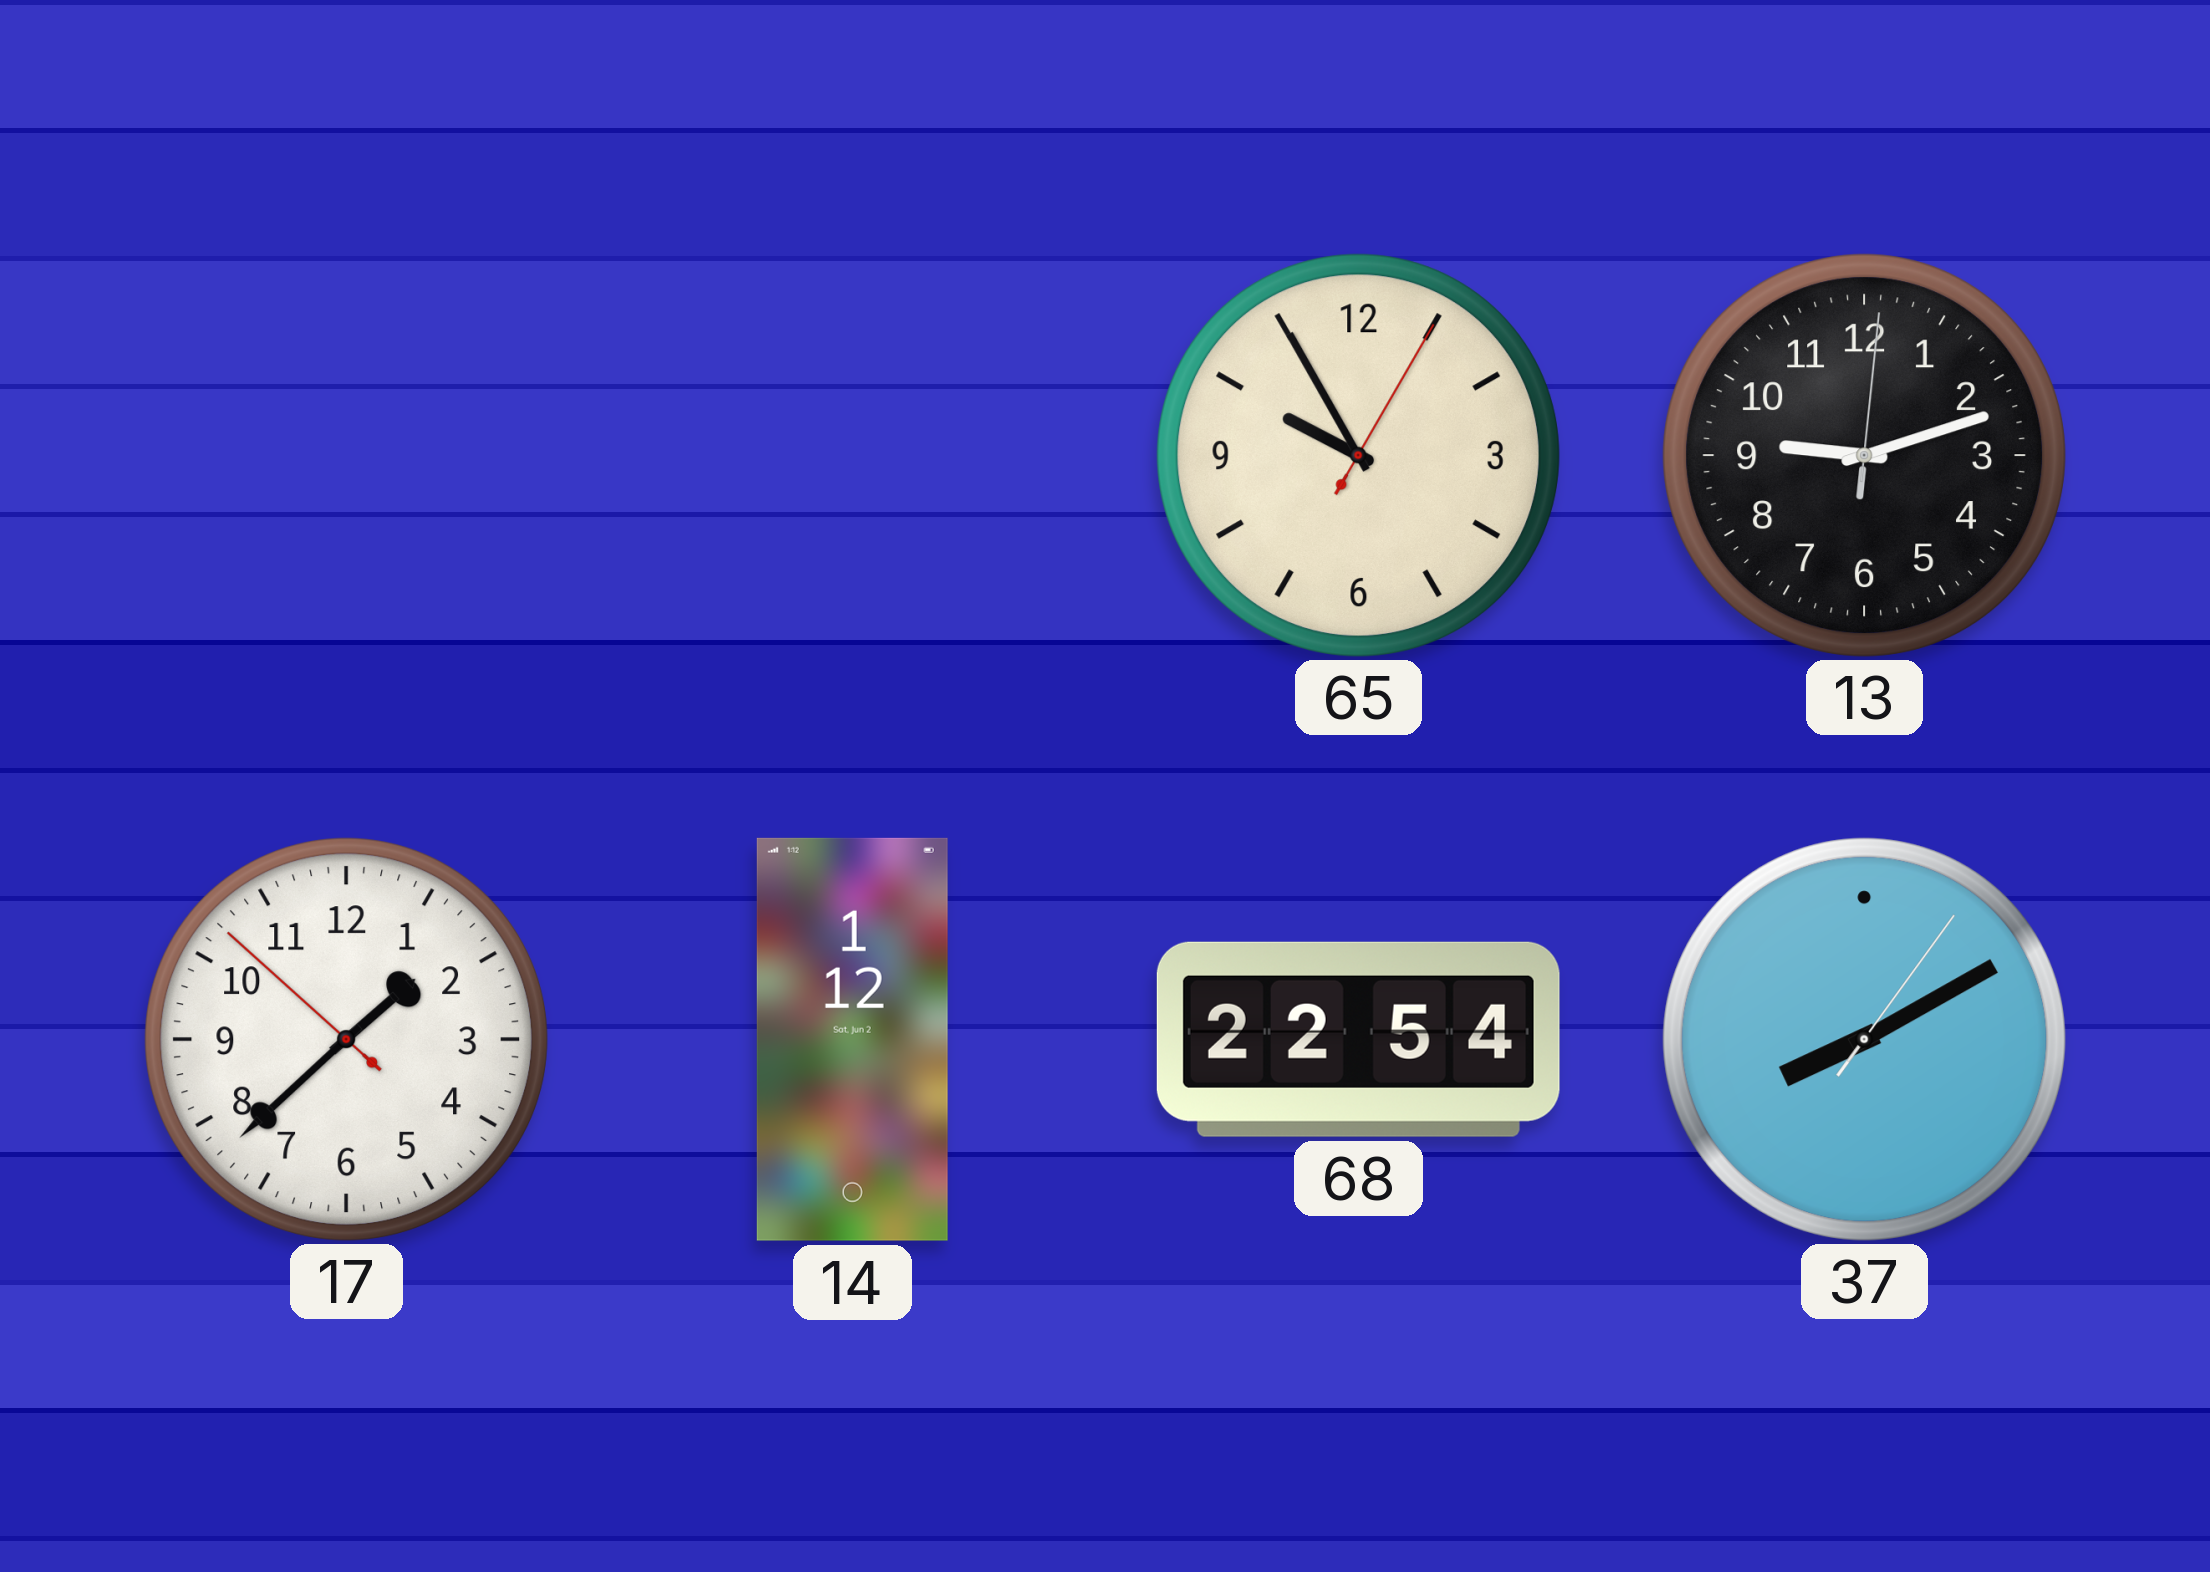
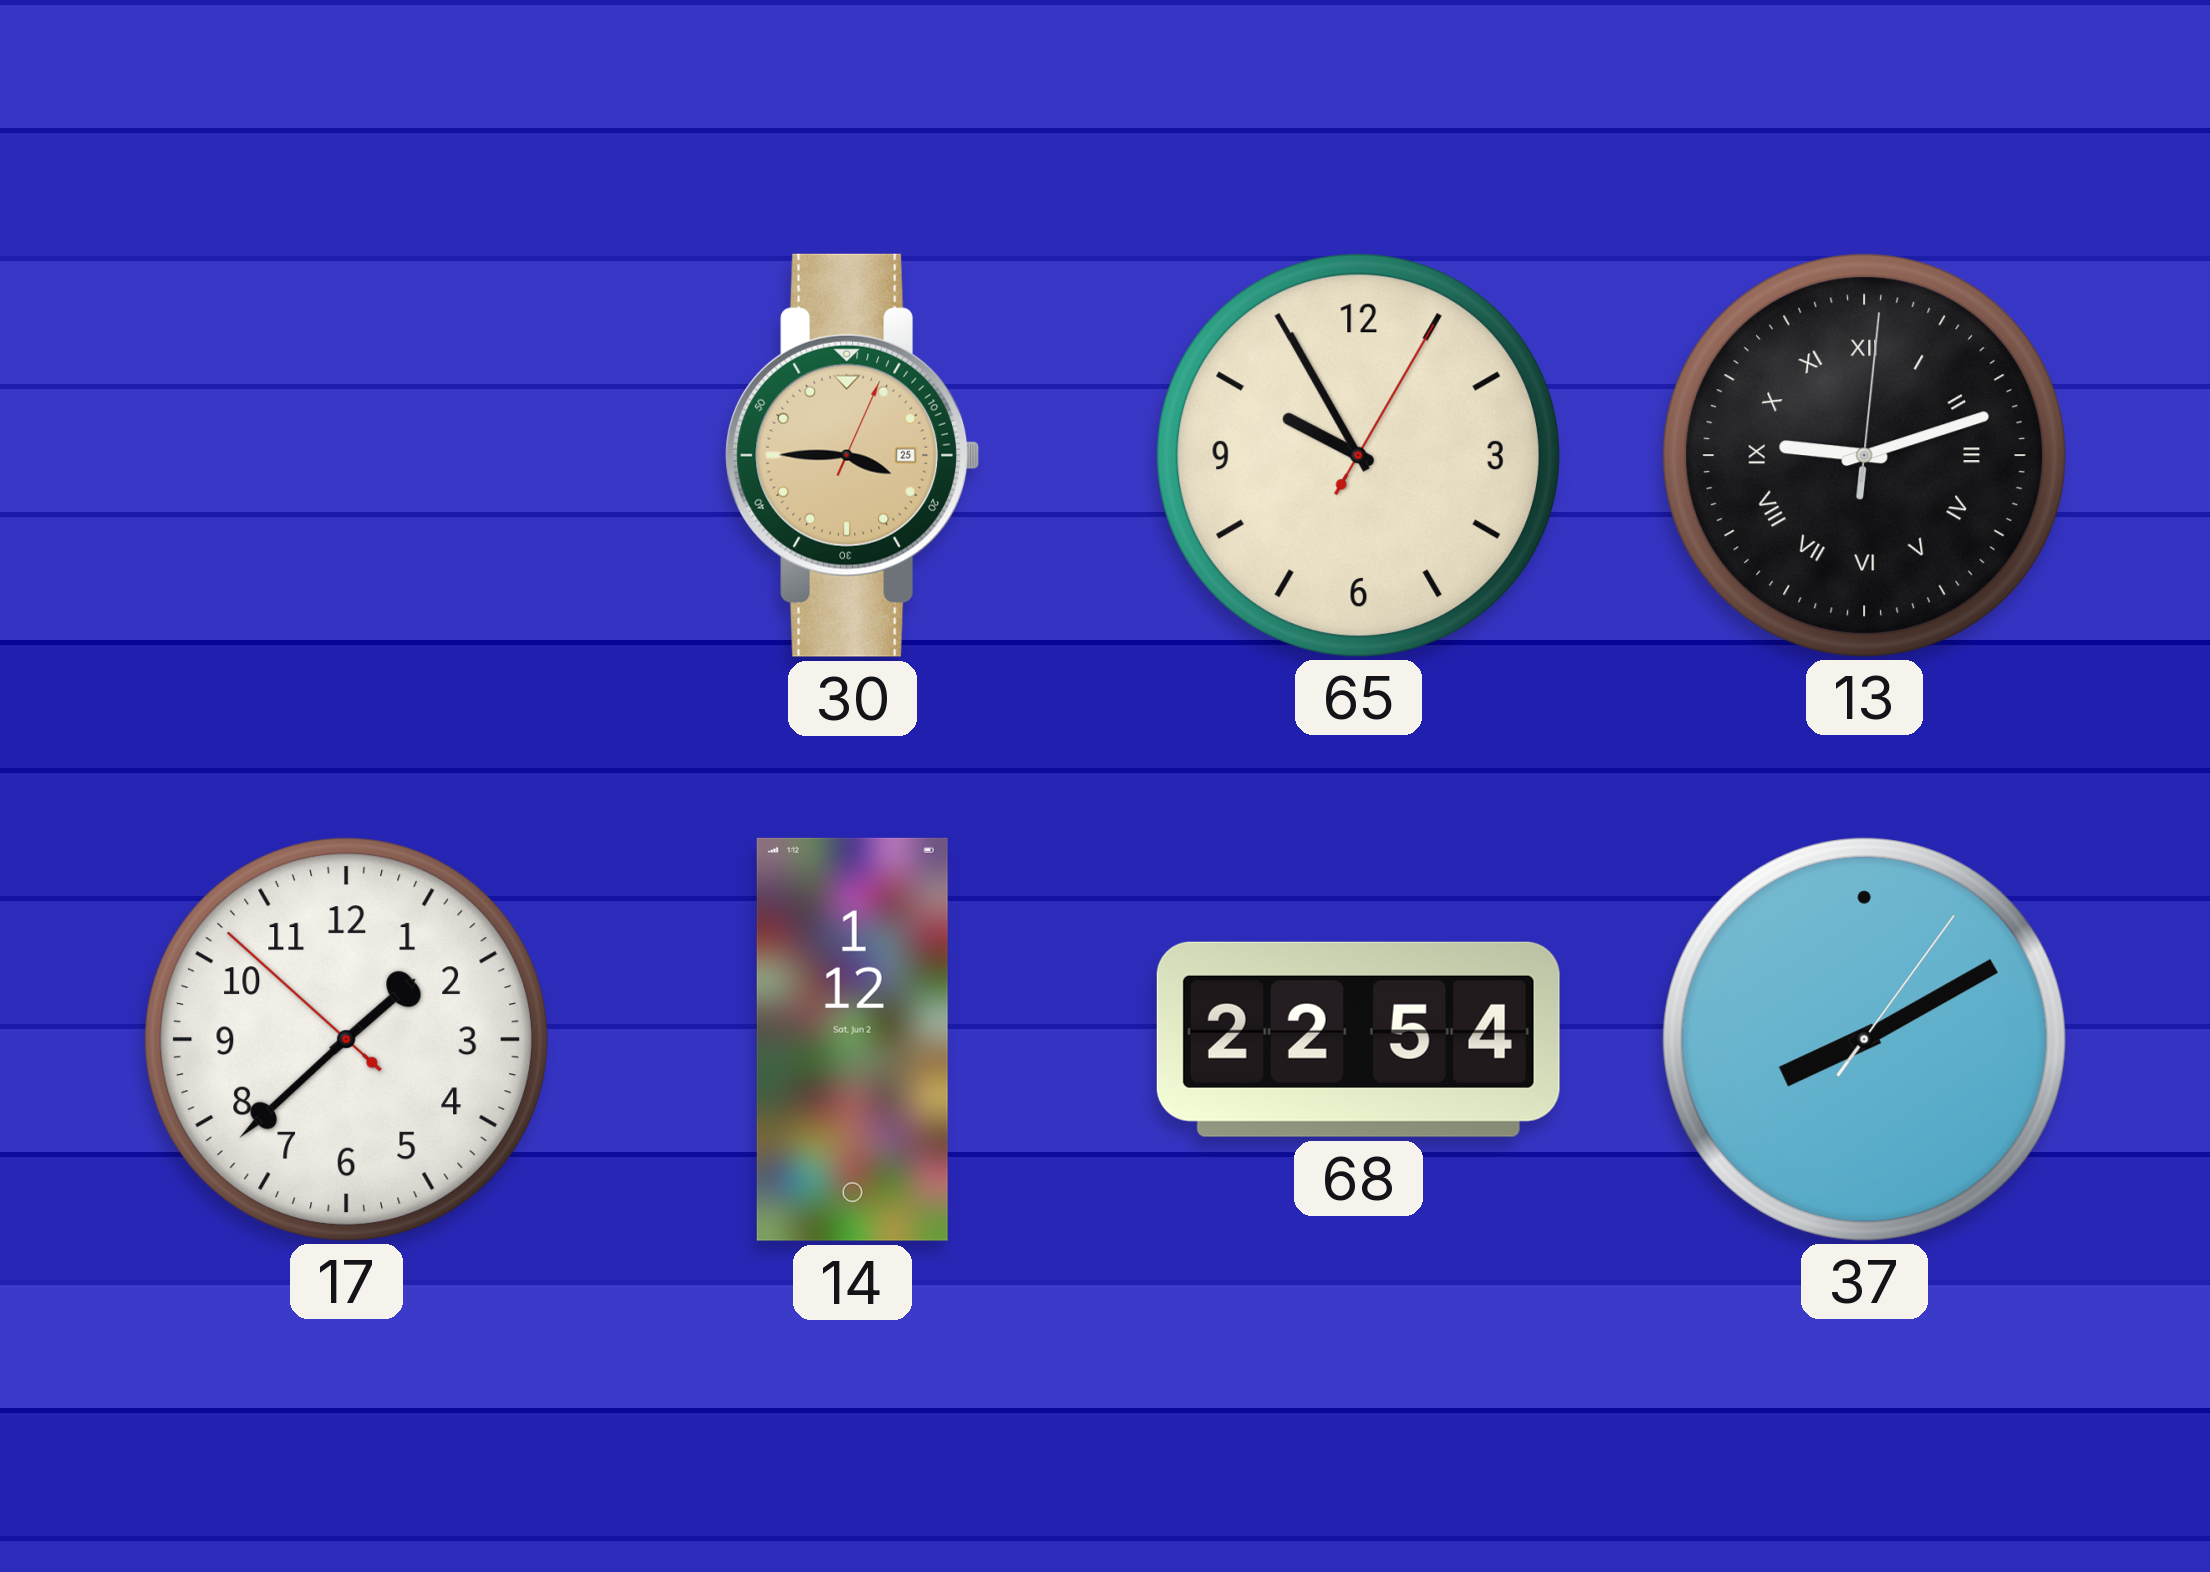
30: none -> 3:45 (853, 455)
13 numerals: Arabic -> Roman (1864, 455)
